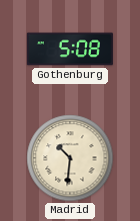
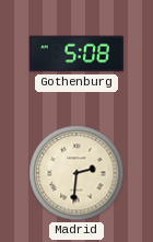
Madrid: 10:31 -> 2:31 (76, 173)
